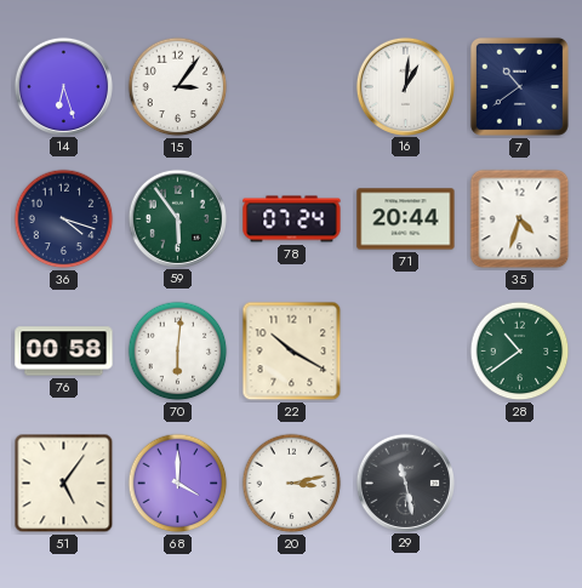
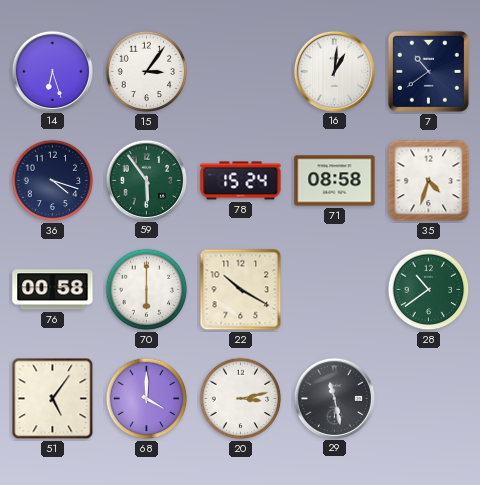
78: 07:24 -> 15:24 (241, 181)
71: 20:44 -> 08:58 (335, 181)
70: 6:01 -> 6:00 (147, 290)
